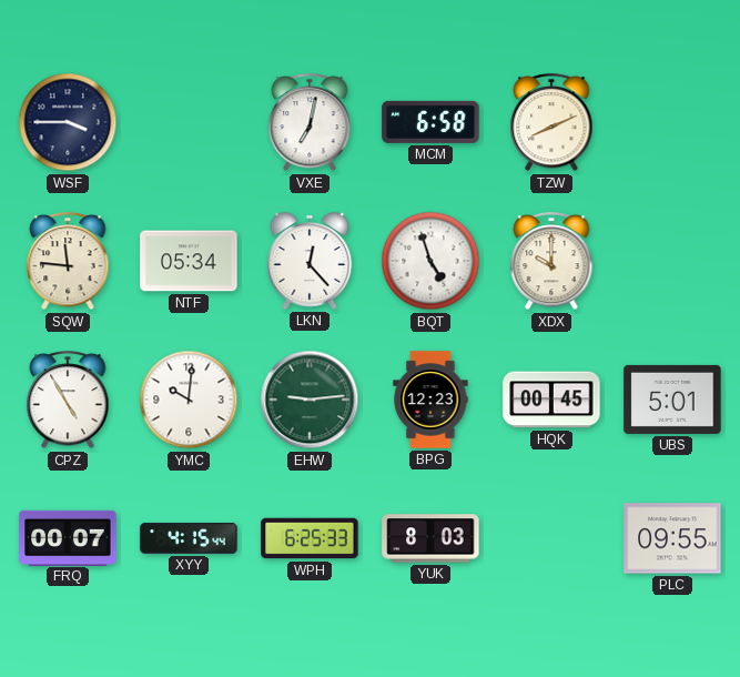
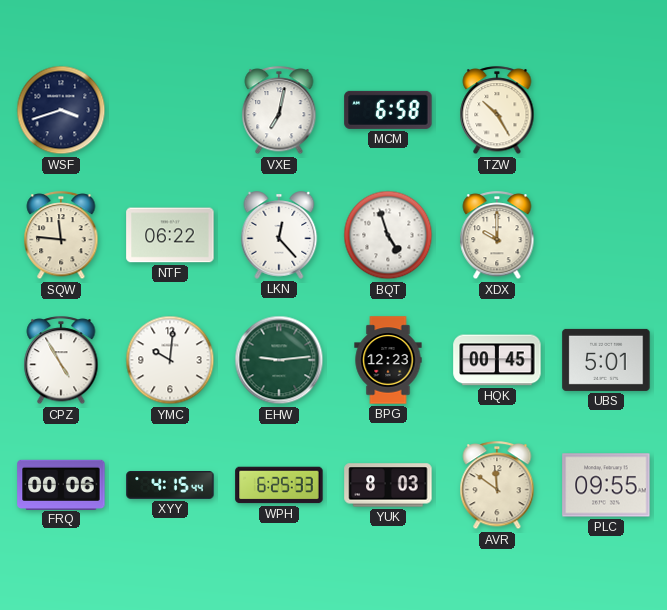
WSF: 3:45 -> 3:42 (61, 110)
TZW: 8:11 -> 10:25 (497, 111)
NTF: 05:34 -> 06:22 (170, 235)
FRQ: 00:07 -> 00:06 (61, 484)
AVR: none -> 11:51 (497, 486)
